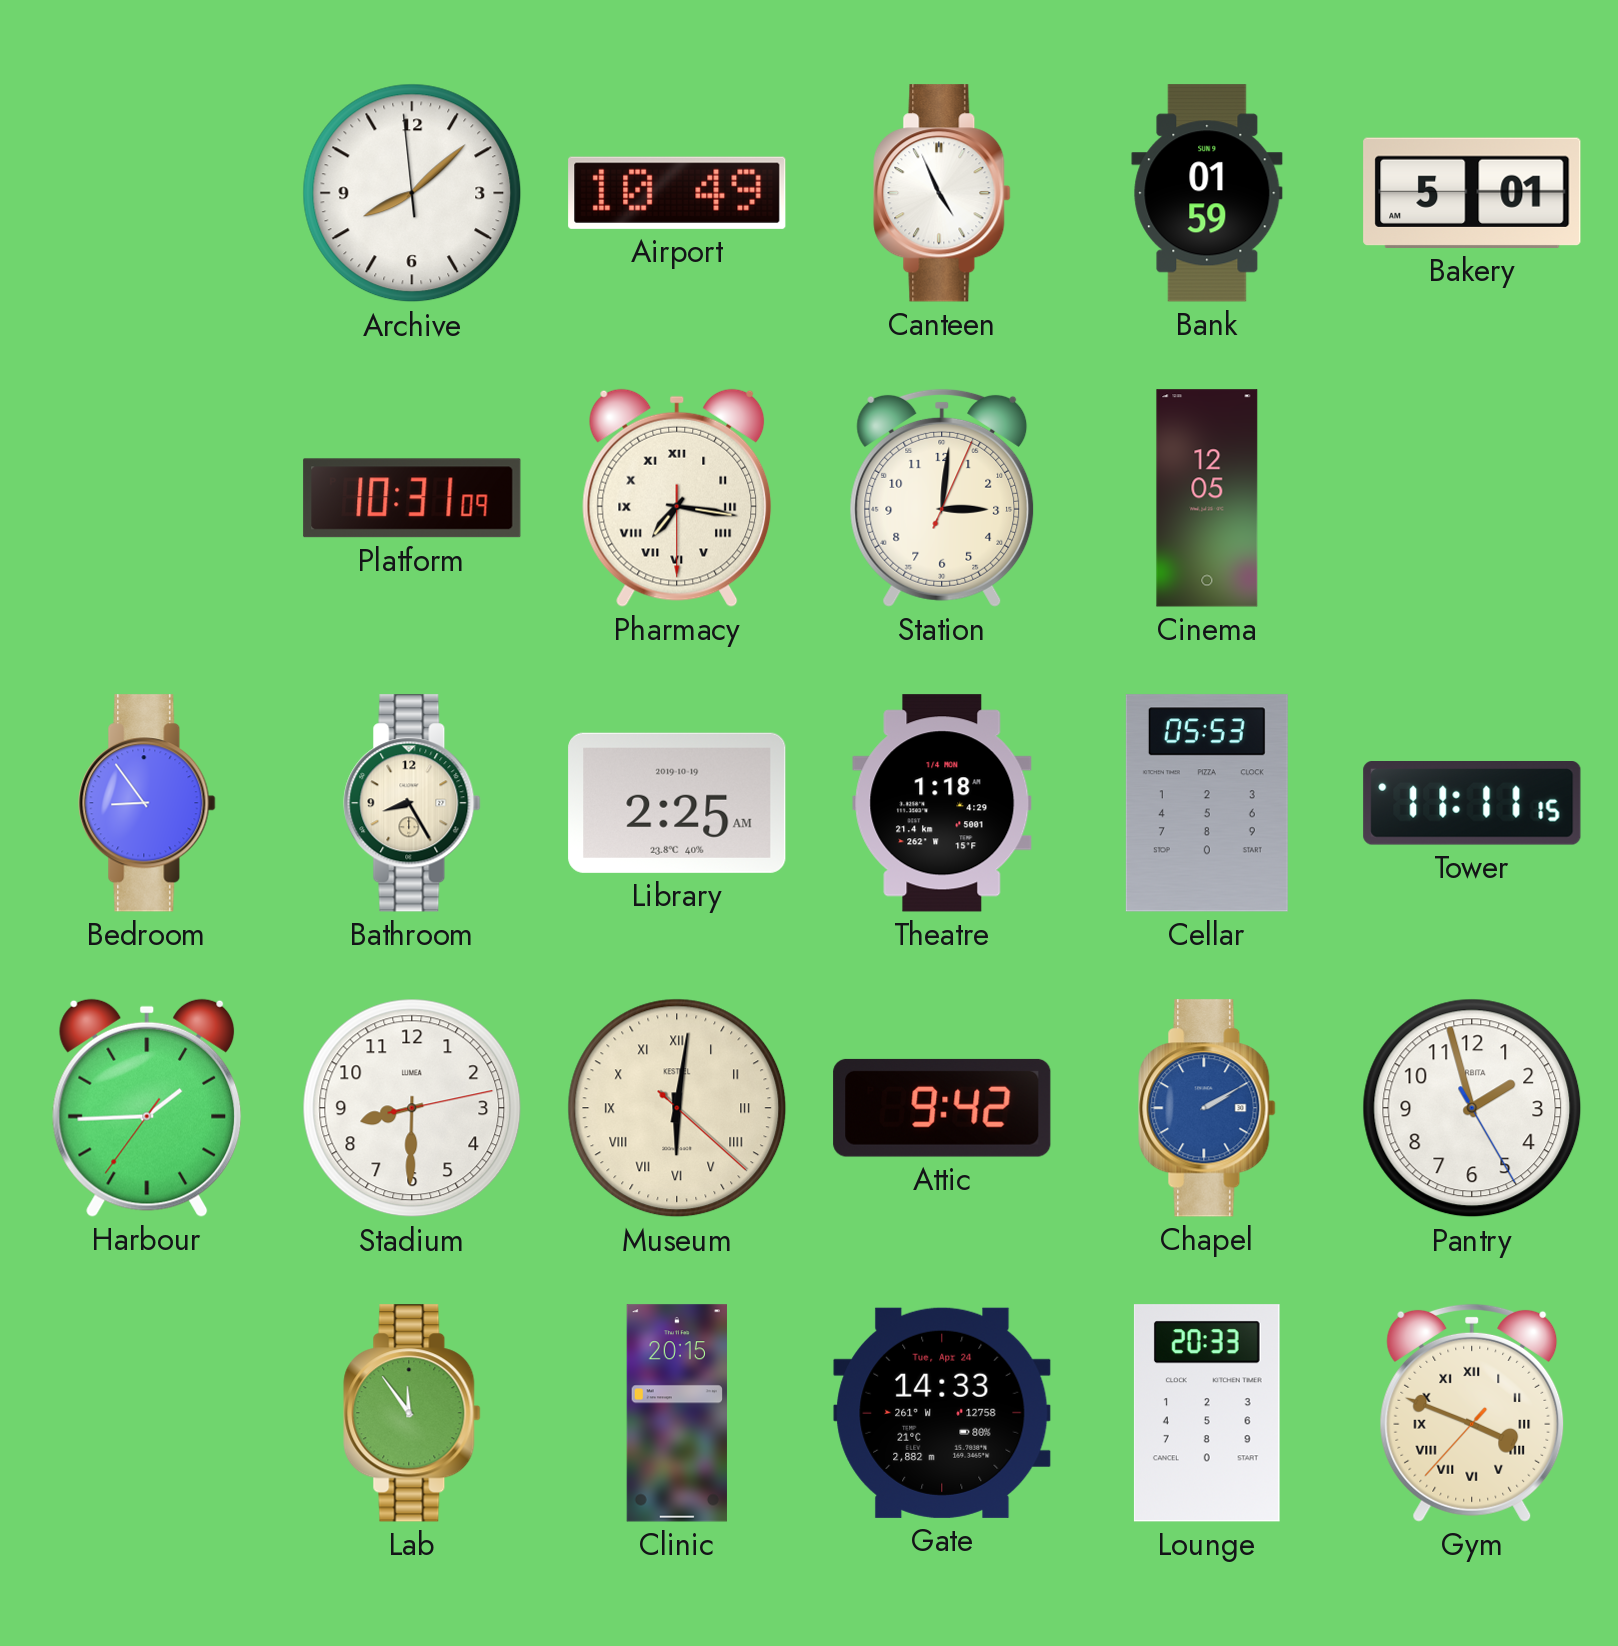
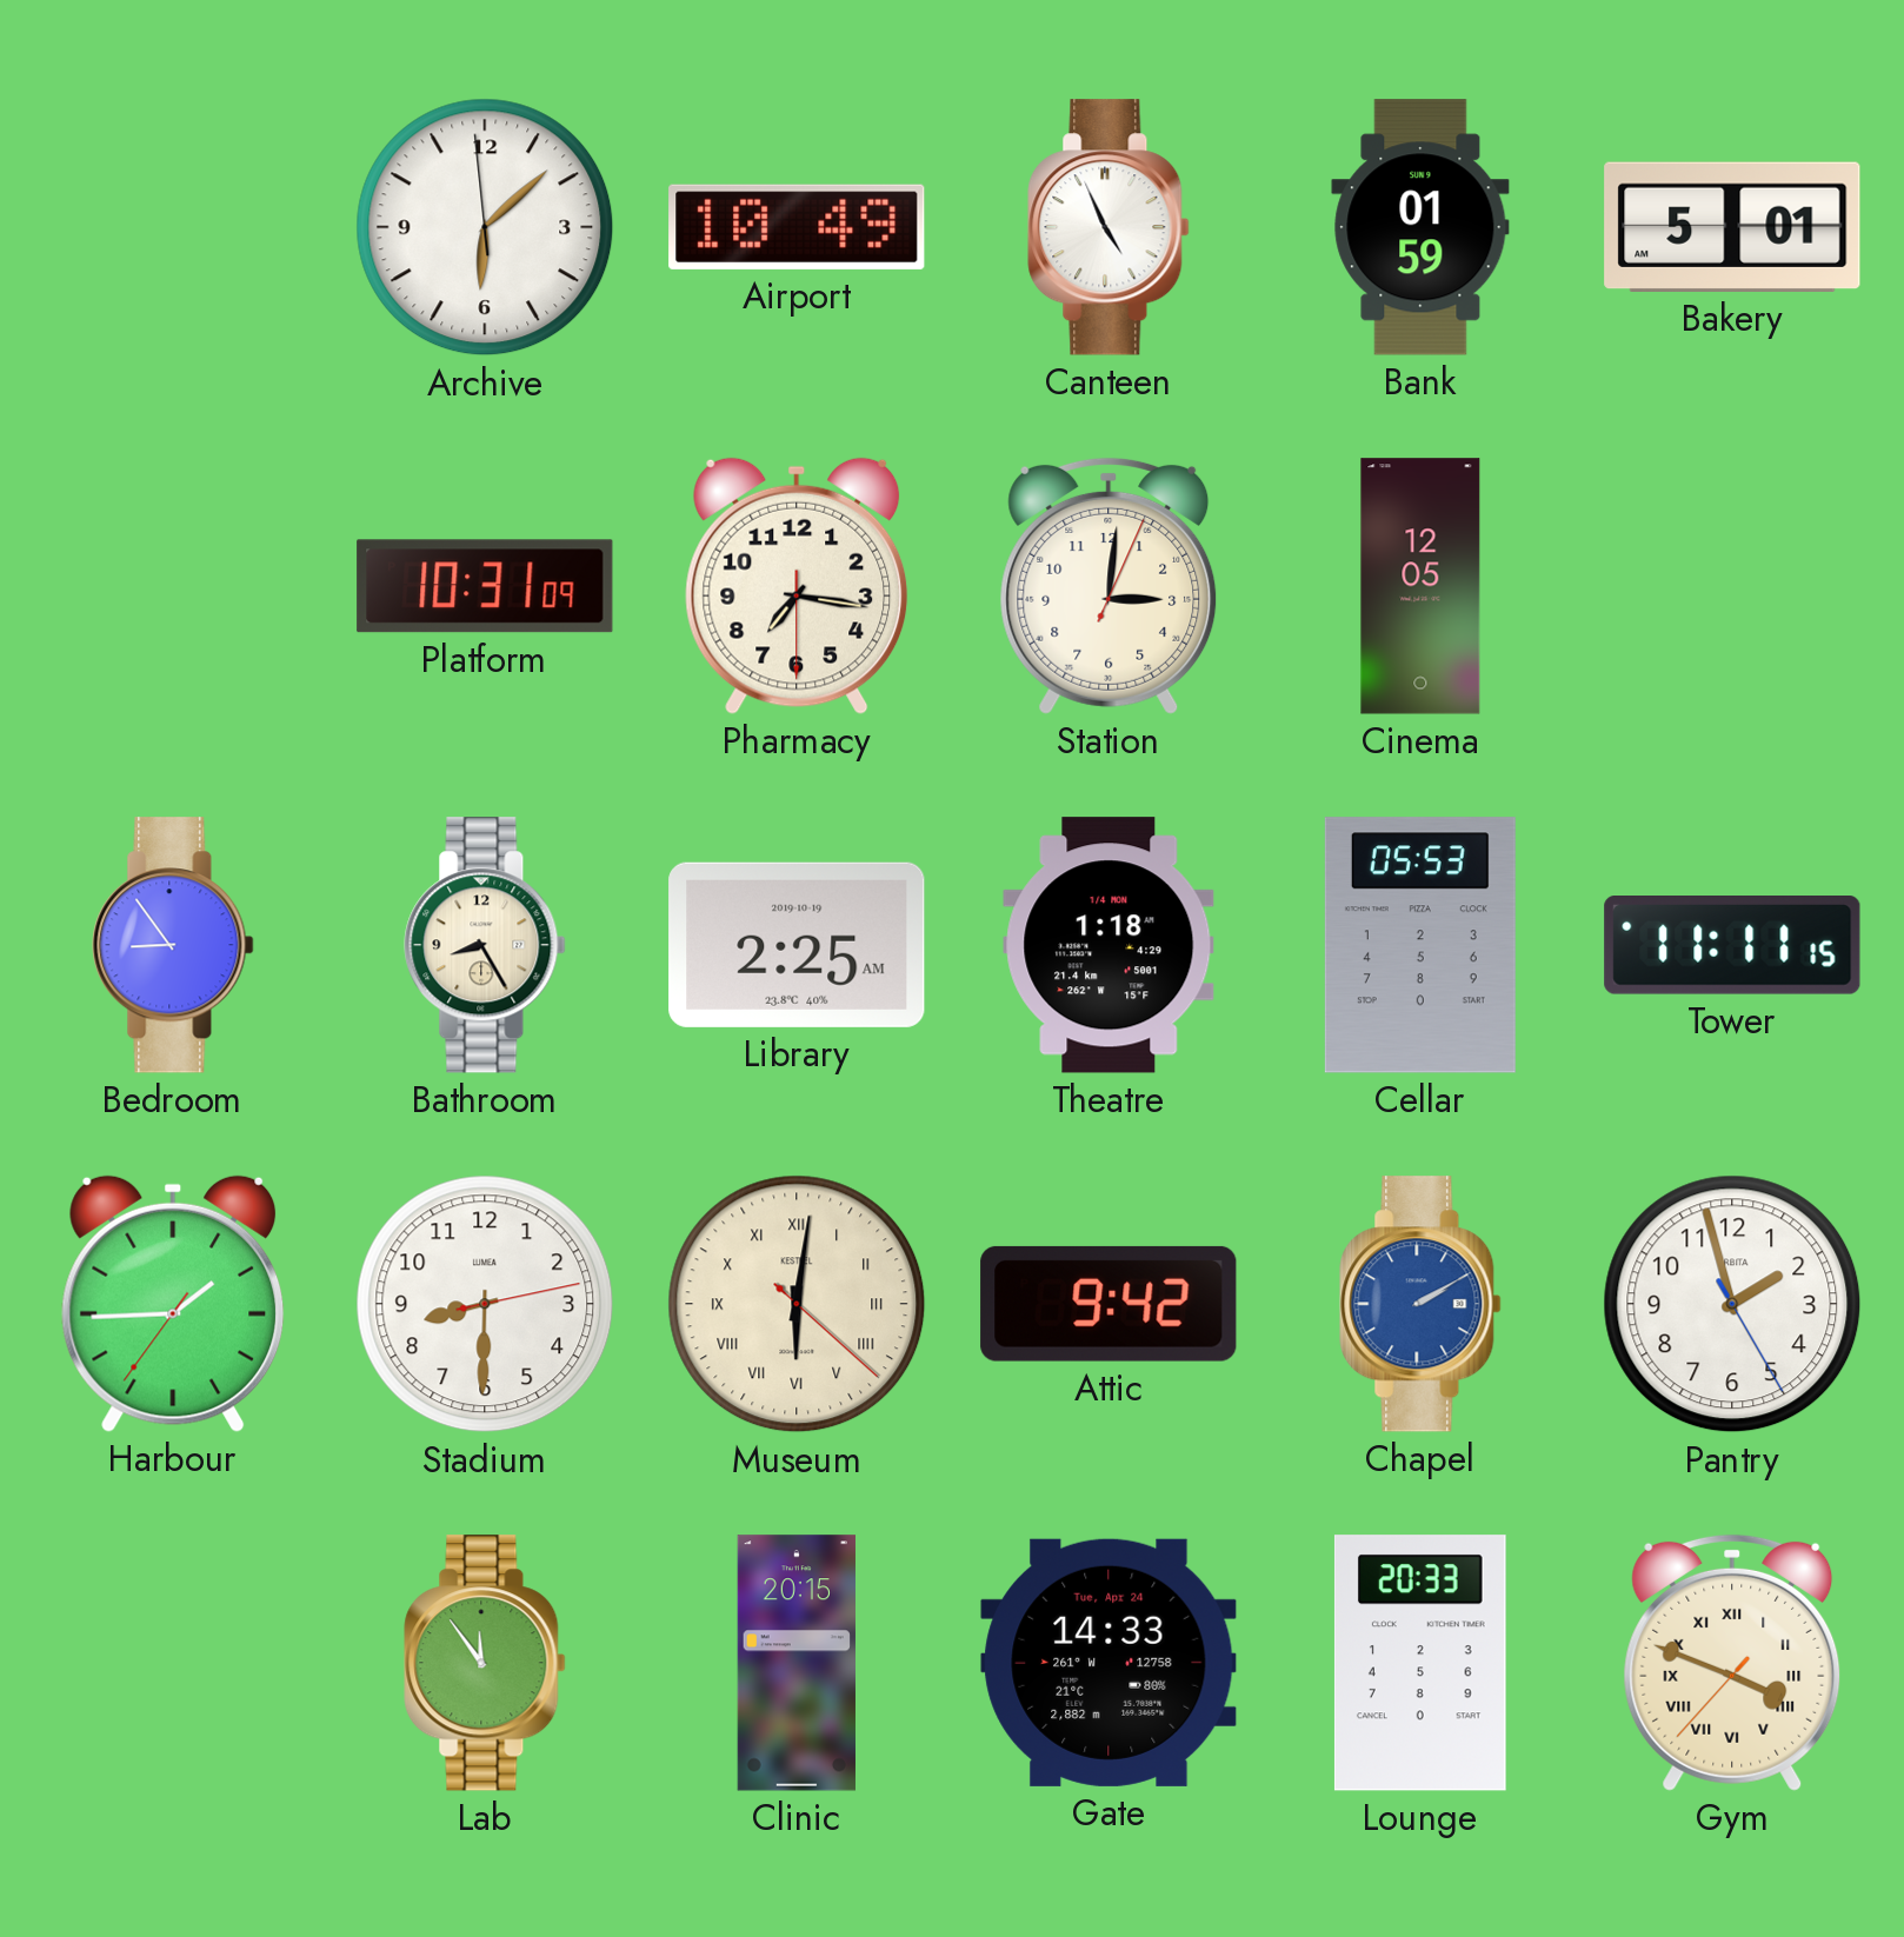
Archive: 8:07 -> 6:07 (485, 227)
Pharmacy numerals: Roman -> Arabic (797, 586)
